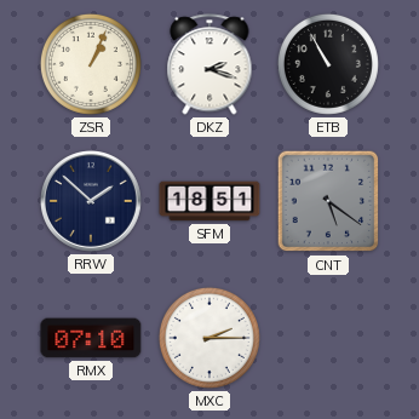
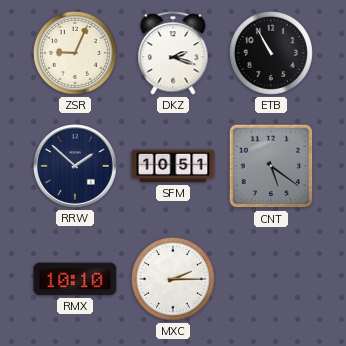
ZSR: 1:04 -> 9:04 (75, 53)
SFM: 18:51 -> 10:51 (173, 166)
RMX: 07:10 -> 10:10 (75, 279)
